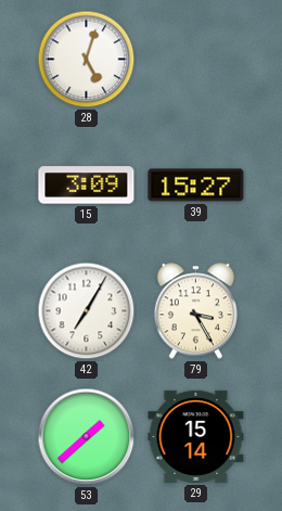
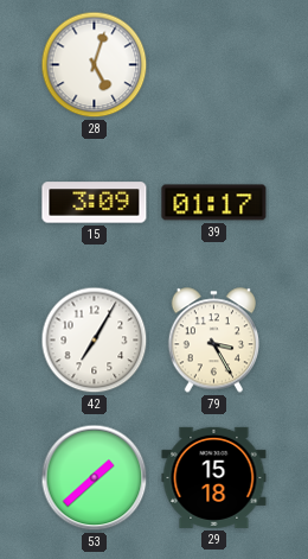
39: 15:27 -> 01:17 (214, 203)
29: 15:14 -> 15:18 (214, 477)
